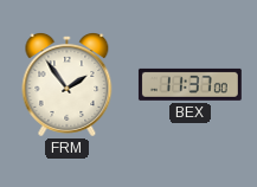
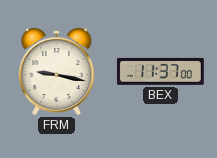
FRM: 1:54 -> 9:17 (57, 72)
